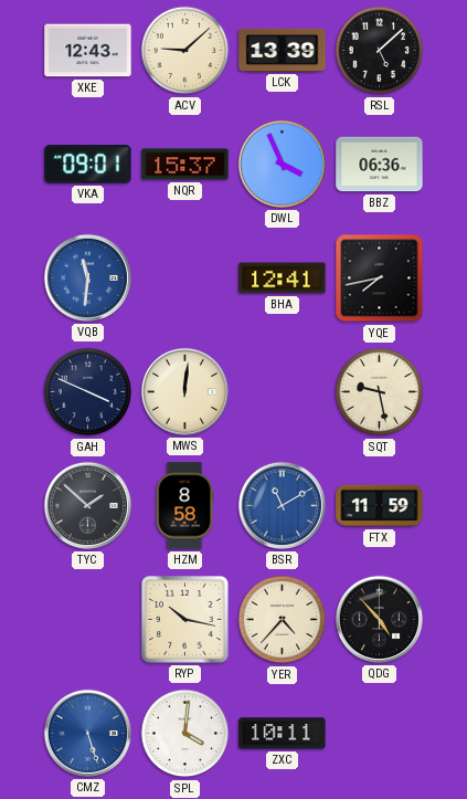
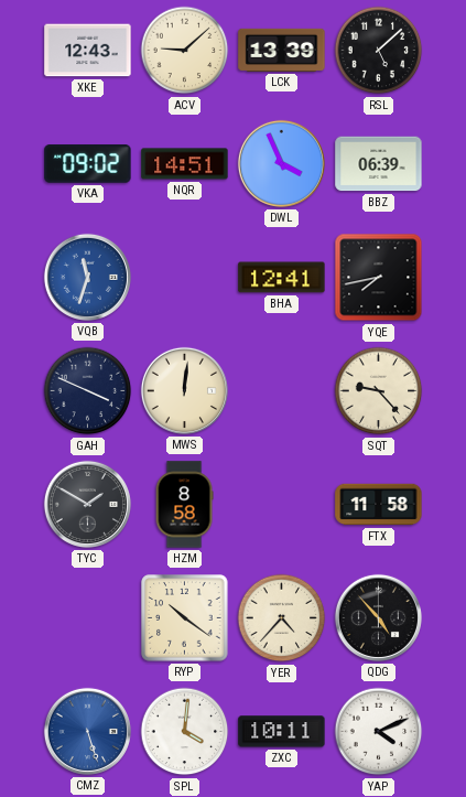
VKA: 09:01 -> 09:02 (88, 164)
NQR: 15:37 -> 14:51 (185, 164)
BBZ: 06:36 -> 06:39 (379, 164)
VQB: 11:31 -> 11:33 (87, 277)
SQT: 9:28 -> 9:23 (379, 391)
TYC: 1:52 -> 1:50 (87, 504)
BSR: 11:10 -> none (282, 505)
FTX: 11:59 -> 11:58 (379, 505)
RYP: 10:17 -> 10:21 (185, 618)
YAP: none -> 4:11 (379, 732)
